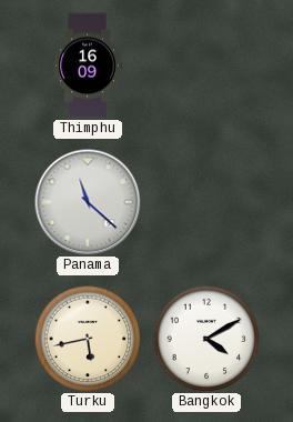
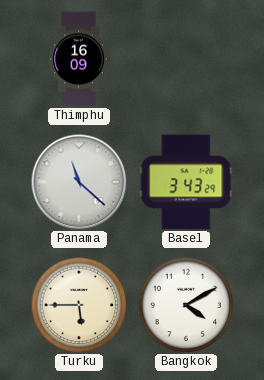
Basel: none -> 3:43 (186, 182)
Turku: 5:43 -> 5:45 (79, 305)
